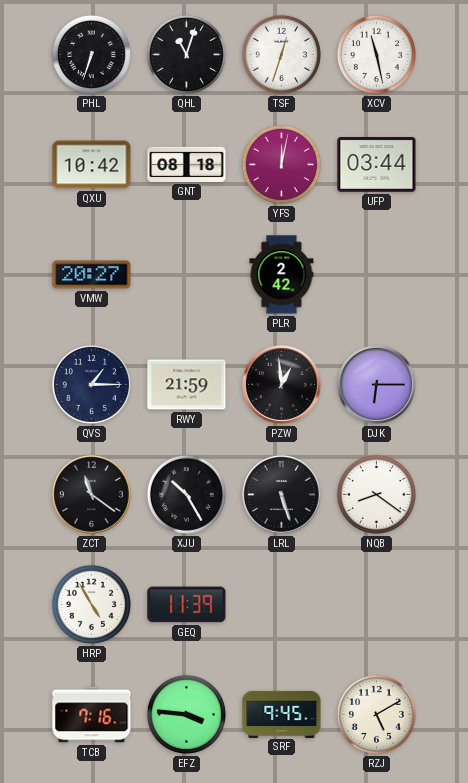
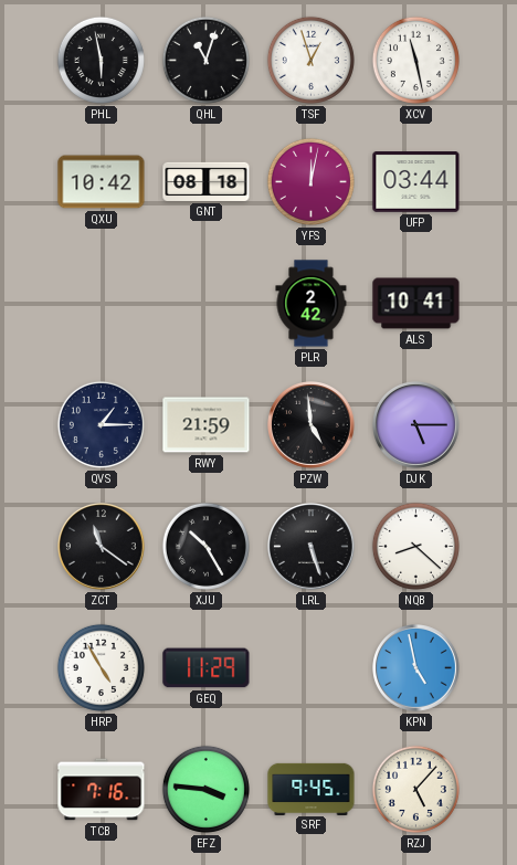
PHL: 6:33 -> 5:58 (101, 60)
TSF: 12:33 -> 12:57 (310, 60)
VMW: 20:27 -> none (92, 275)
ALS: none -> 10:41 (416, 304)
PZW: 12:59 -> 4:59 (312, 425)
DJK: 6:15 -> 5:15 (416, 425)
NQB: 8:21 -> 8:22 (415, 546)
GEQ: 11:39 -> 11:29 (207, 668)
KPN: none -> 4:58 (416, 668)
RZJ: 5:10 -> 5:07 (415, 789)
